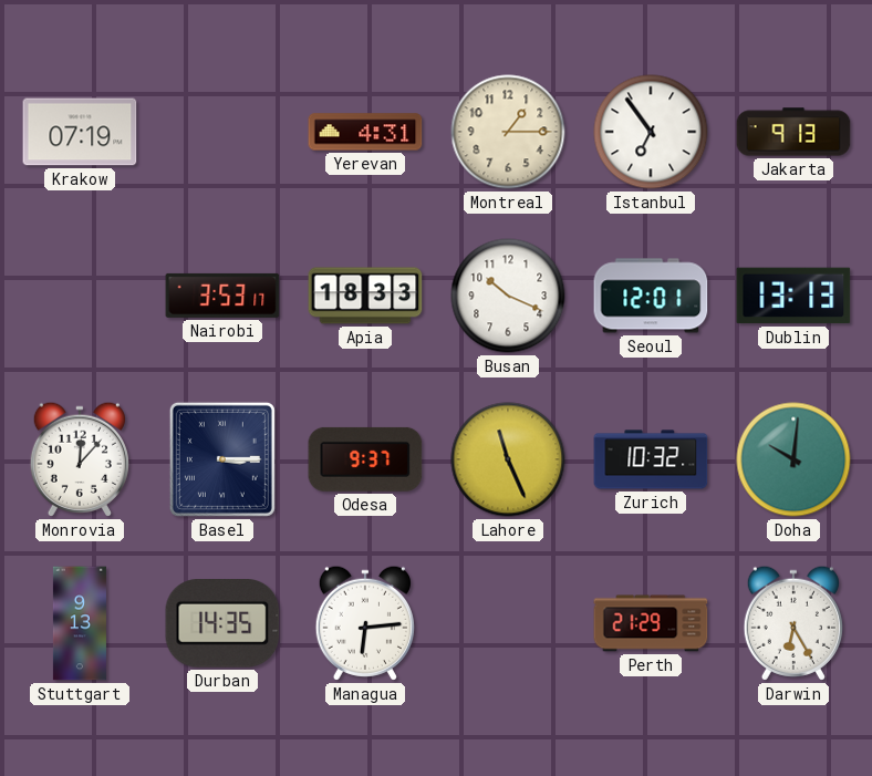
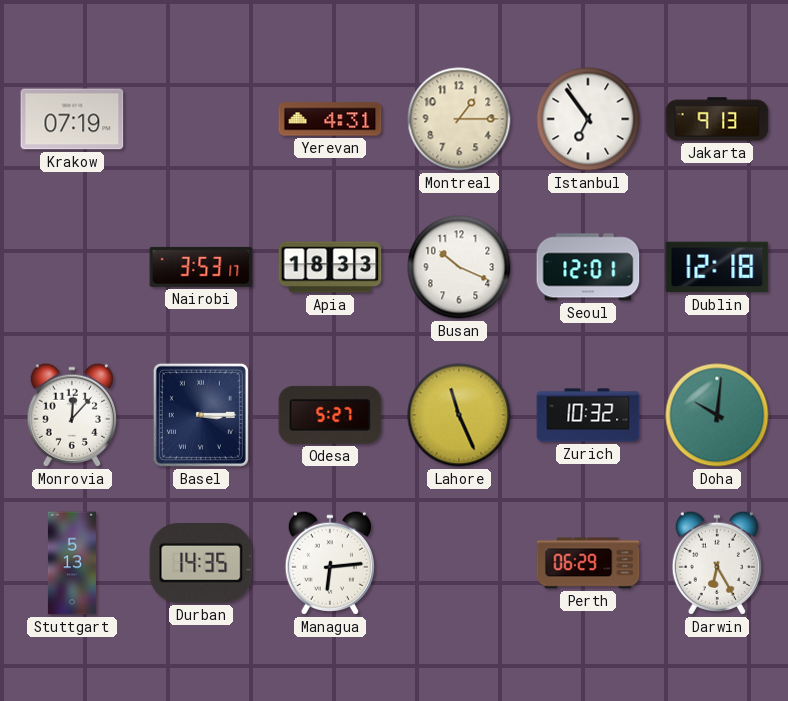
Dublin: 13:13 -> 12:18 (717, 267)
Odesa: 9:37 -> 5:27 (330, 415)
Stuttgart: 9:13 -> 5:13 (72, 563)
Perth: 21:29 -> 06:29 (588, 563)
